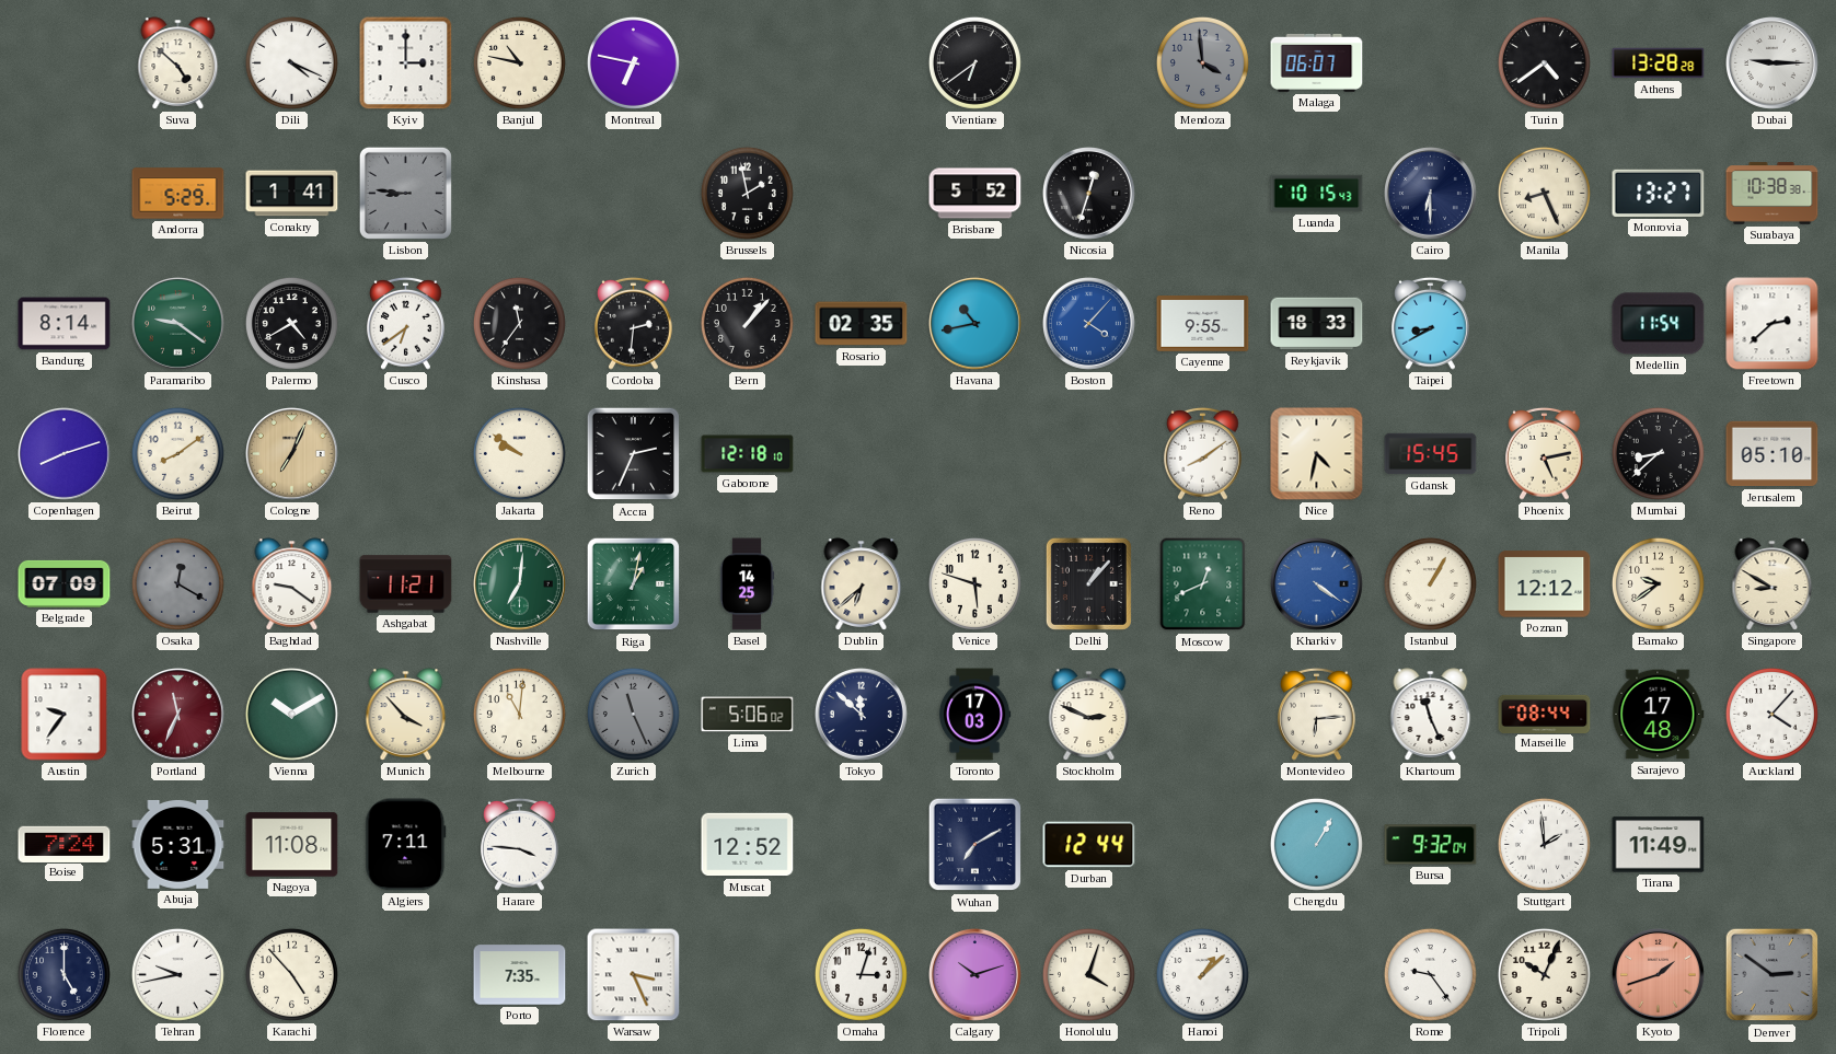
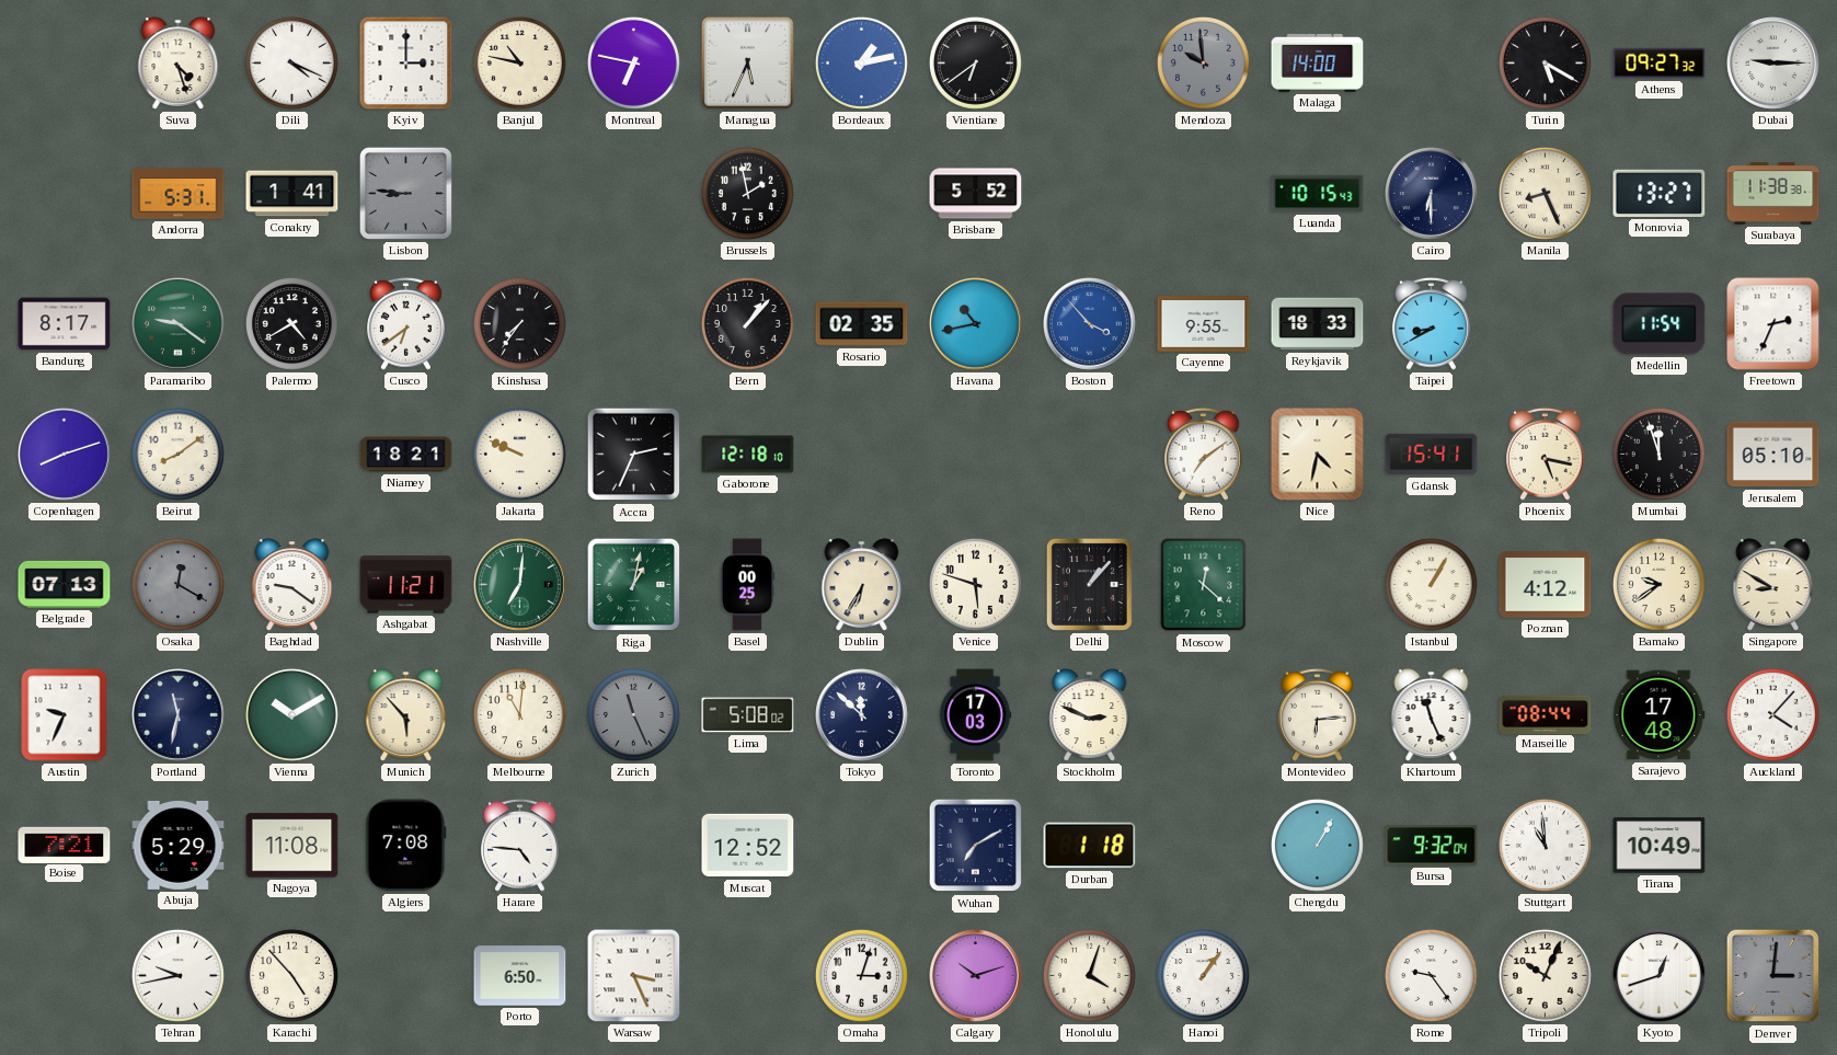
Suva: 4:52 -> 4:27 (179, 64)
Managua: none -> 5:34 (748, 64)
Bordeaux: none -> 1:13 (861, 62)
Mendoza: 3:59 -> 9:59 (1203, 62)
Malaga: 06:07 -> 14:00 (1318, 62)
Turin: 4:39 -> 5:20 (1545, 62)
Athens: 13:28 -> 09:27 (1660, 64)
Andorra: 5:29 -> 5:31 (179, 194)
Nicosia: 12:33 -> none (1089, 194)
Surabaya: 10:38 -> 11:38 (1773, 194)
Bandung: 8:14 -> 8:17 (65, 324)
Kinshasa: 11:36 -> 7:36 (519, 323)
Cordoba: 2:31 -> none (634, 323)
Boston: 4:07 -> 3:53 (1090, 324)
Freetown: 2:38 -> 2:34 (1773, 324)
Cologne: 7:04 -> none (292, 454)
Niamey: none -> 18:21 (406, 455)
Jakarta: 9:51 -> 9:49 (519, 454)
Reno: 8:09 -> 7:09 (1204, 454)
Gdansk: 15:45 -> 15:41 (1432, 455)
Phoenix: 5:13 -> 5:17 (1546, 454)
Mumbai: 8:38 -> 11:57 (1658, 454)
Belgrade: 07:09 -> 07:13 (65, 584)
Basel: 14:25 -> 00:25 (747, 585)
Dublin: 6:38 -> 6:35 (862, 585)
Moscow: 12:41 -> 12:22 (1204, 585)
Kharkiv: 4:21 -> none (1317, 584)
Poznan: 12:12 -> 4:12 (1546, 585)
Austin: 9:36 -> 9:34 (65, 715)
Portland: 11:34 -> 11:32 (179, 715)
Portland dial: burgundy -> navy (179, 715)
Munich: 3:53 -> 5:53 (406, 715)
Lima: 5:06 -> 5:08 (748, 715)
Boise: 7:24 -> 7:21 (65, 845)
Abuja: 5:31 -> 5:29 (179, 845)
Algiers: 7:11 -> 7:08 (406, 846)
Harare: 3:46 -> 4:46 (520, 845)
Durban: 12:44 -> 1:18 (1090, 846)
Stuttgart: 1:59 -> 10:59 (1545, 845)
Tirana: 11:49 -> 10:49 (1660, 846)
Florence: 5:00 -> none (63, 974)
Porto: 7:35 -> 6:50 (520, 976)
Hanoi: 1:08 -> 1:06 (1203, 975)
Kyoto: 1:42 -> 12:42 (1660, 976)
Kyoto dial: salmon -> white (1660, 976)
Denver: 2:51 -> 3:01 (1773, 976)
